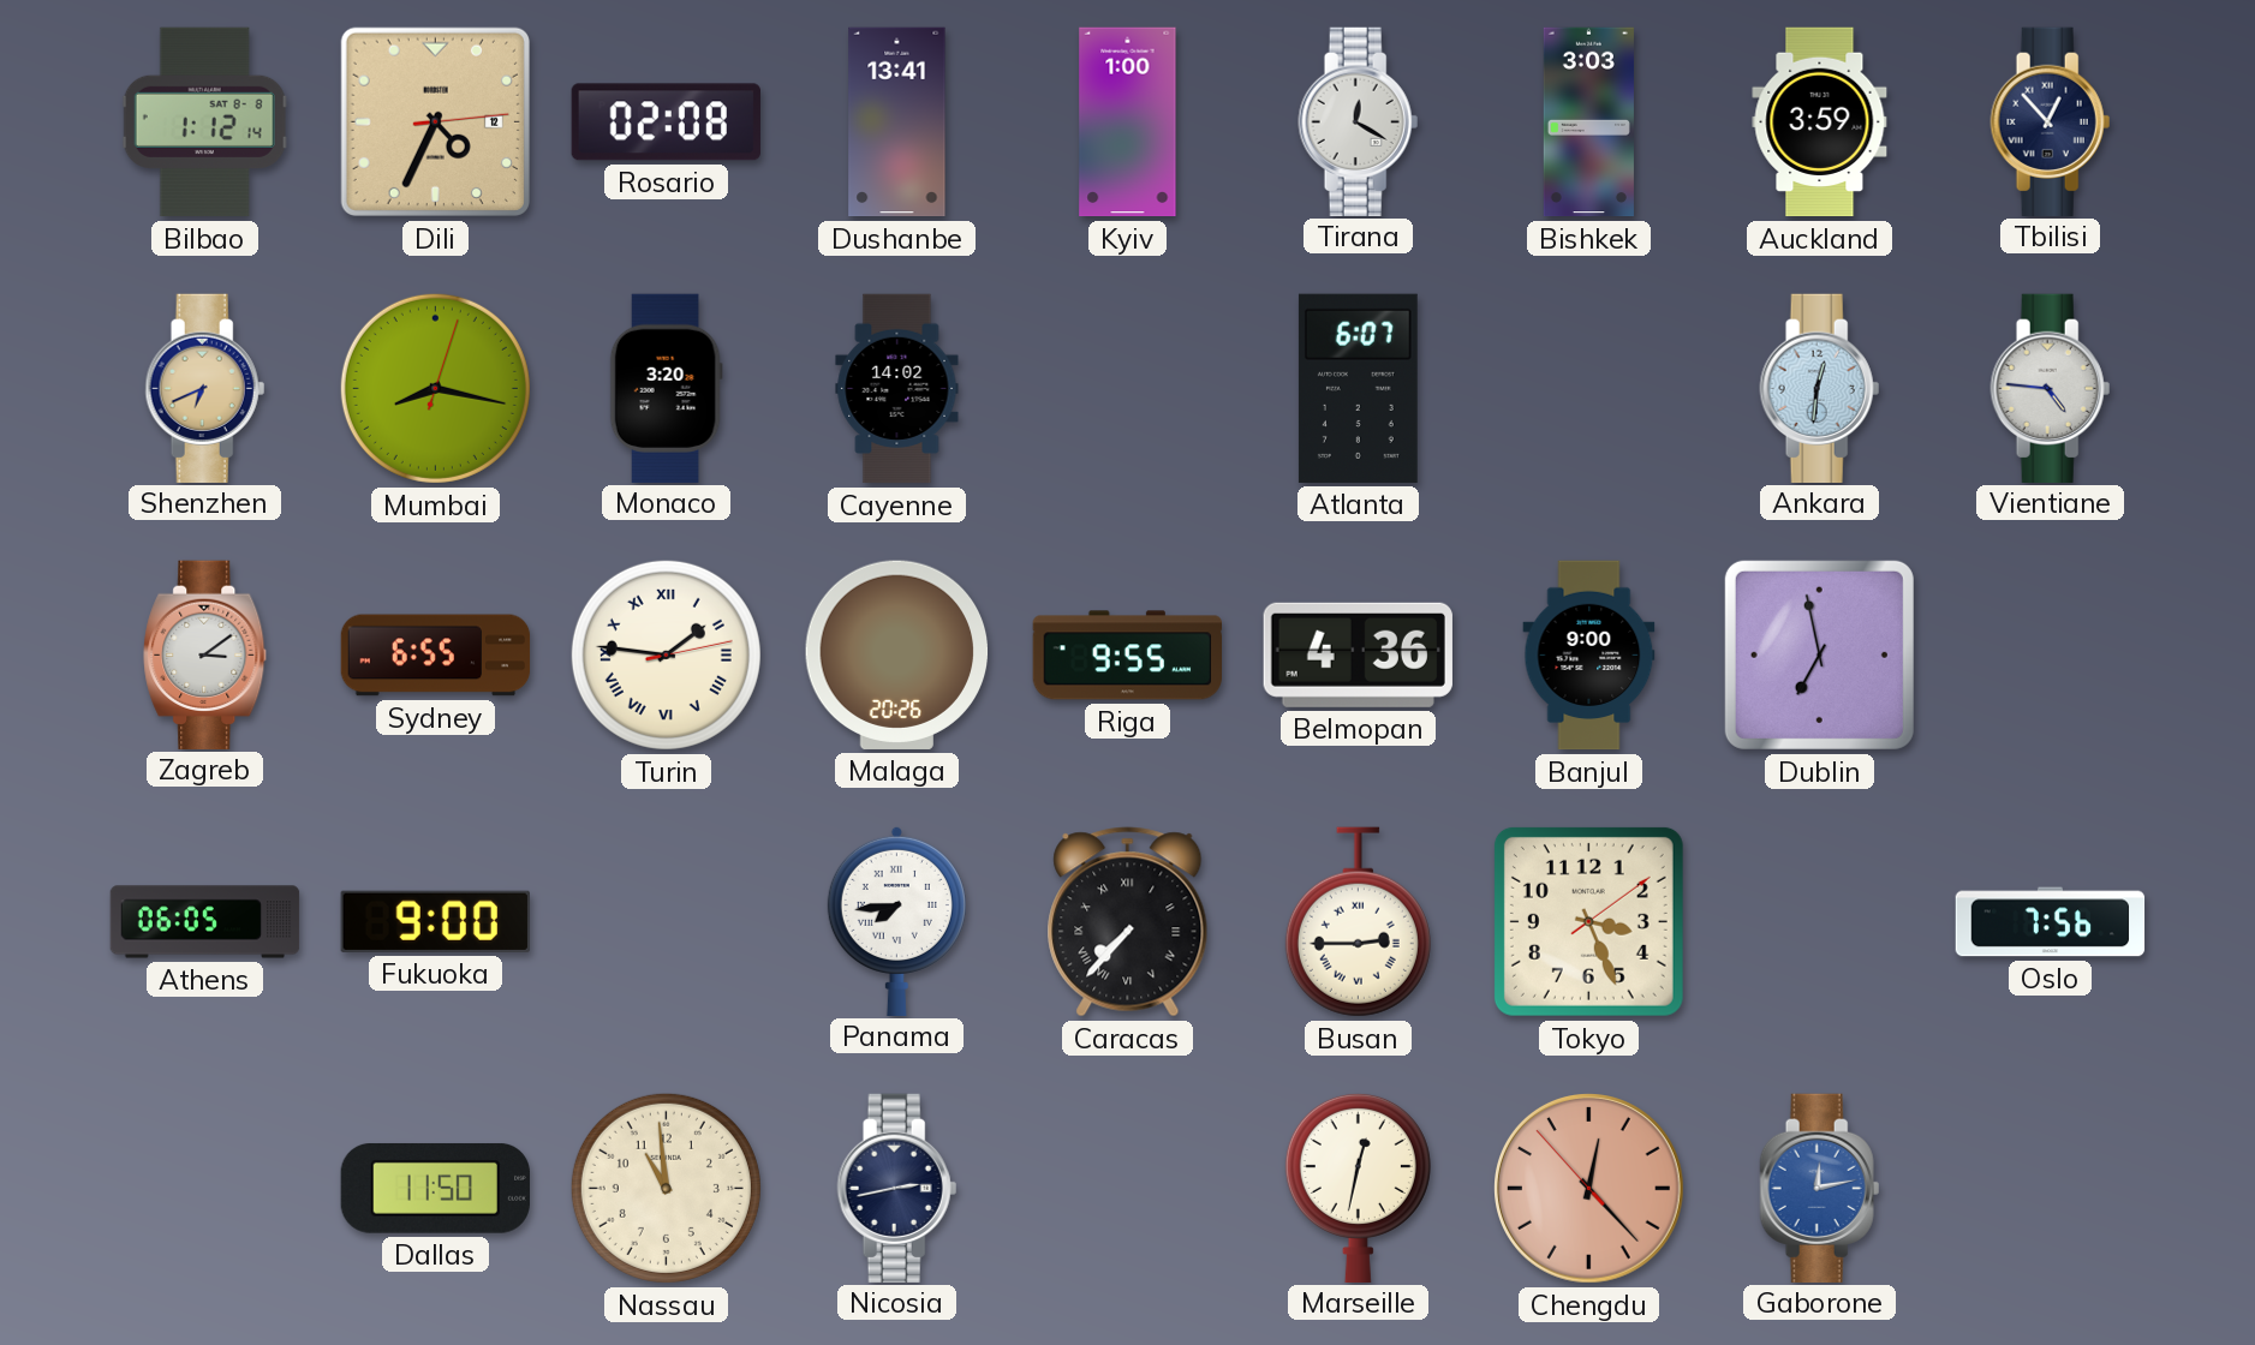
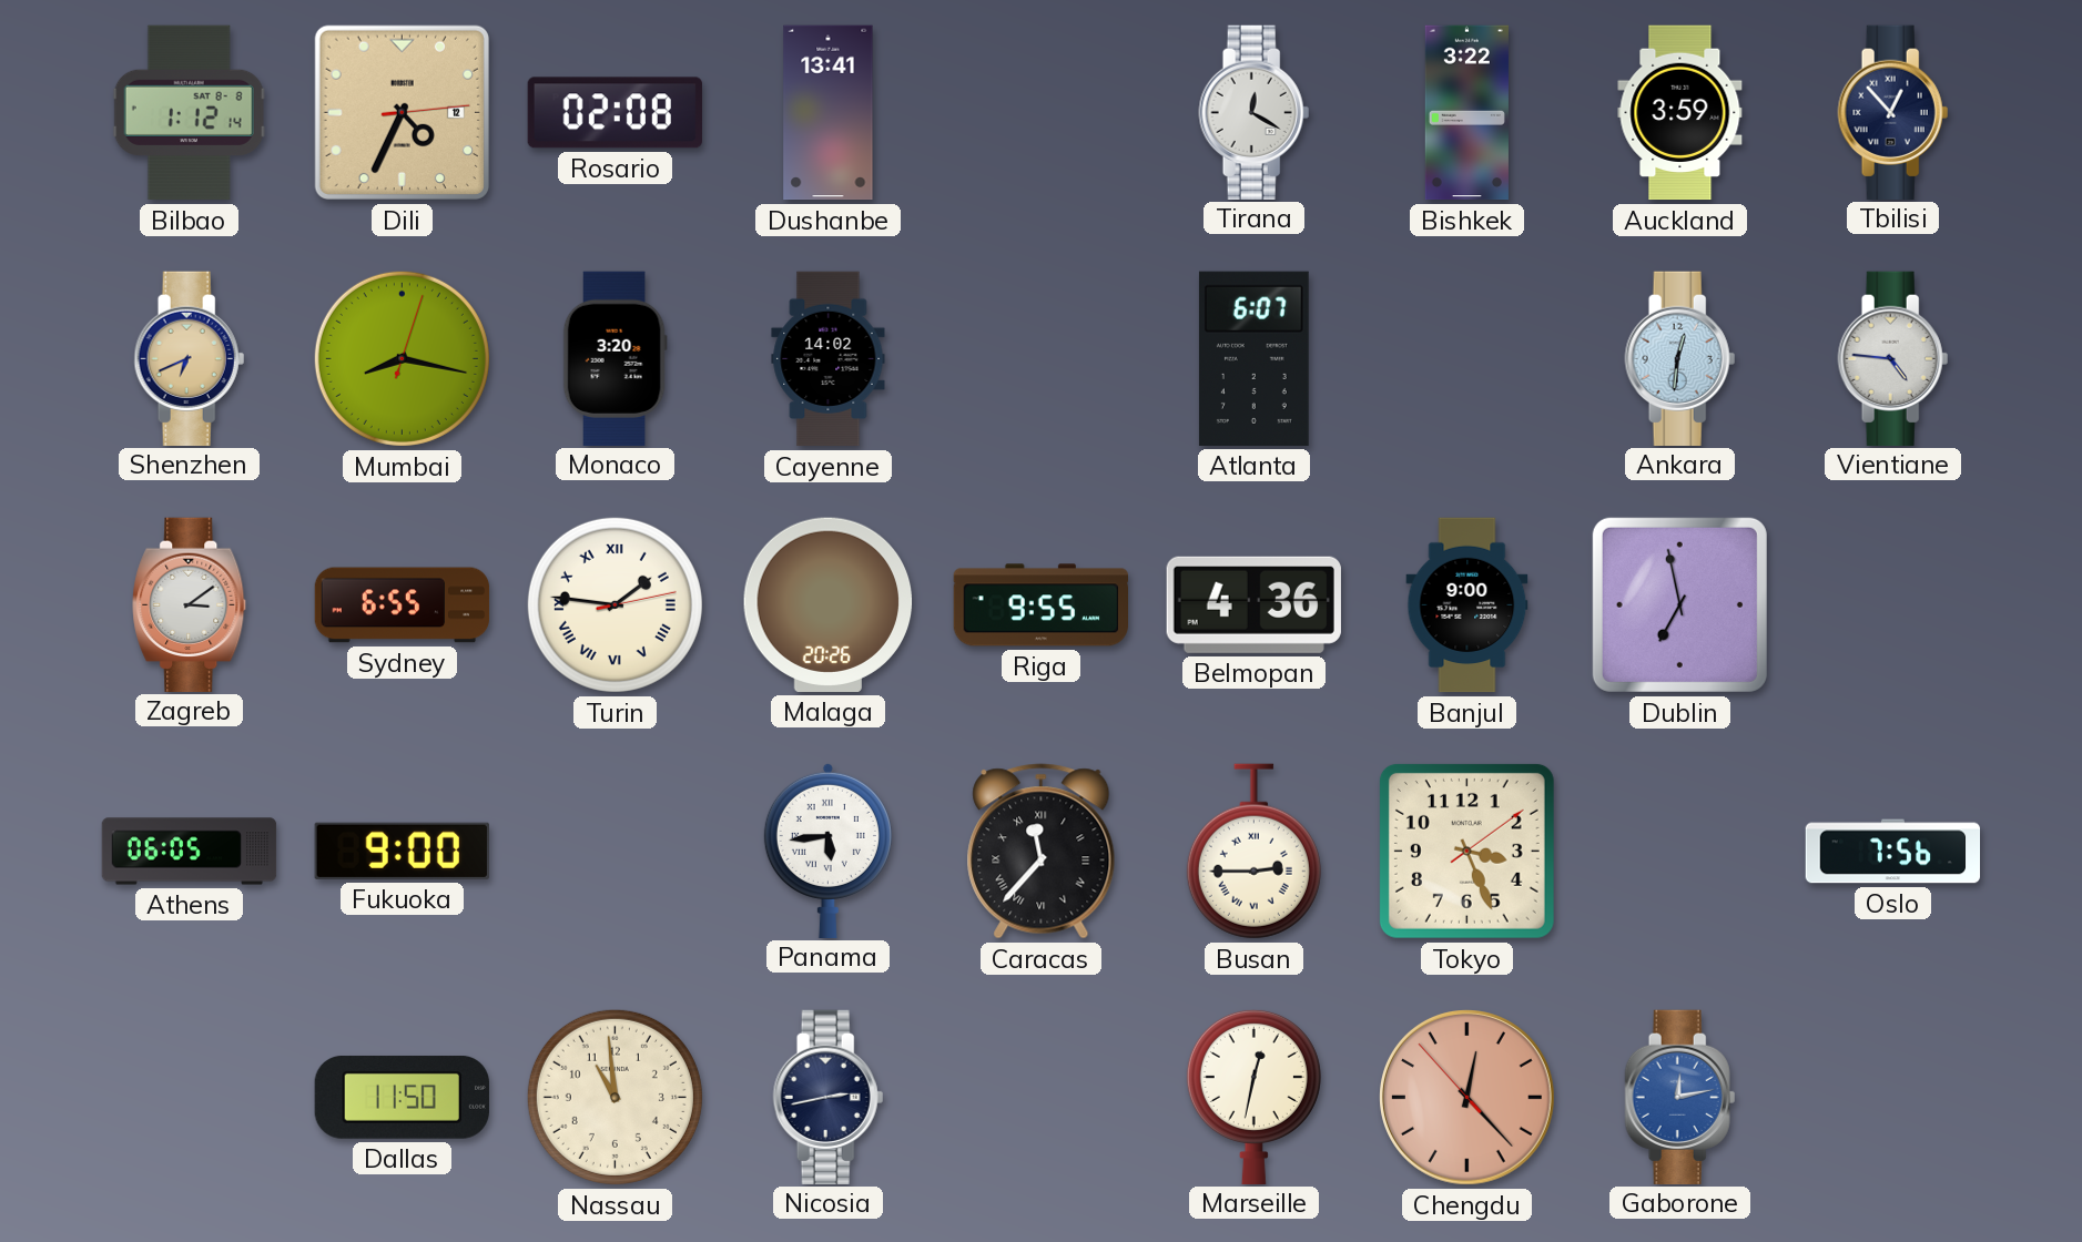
Kyiv: 1:00 -> none (1128, 122)
Bishkek: 3:03 -> 3:22 (1466, 113)
Panama: 7:44 -> 5:44 (827, 849)
Caracas: 7:37 -> 11:37 (1042, 852)
